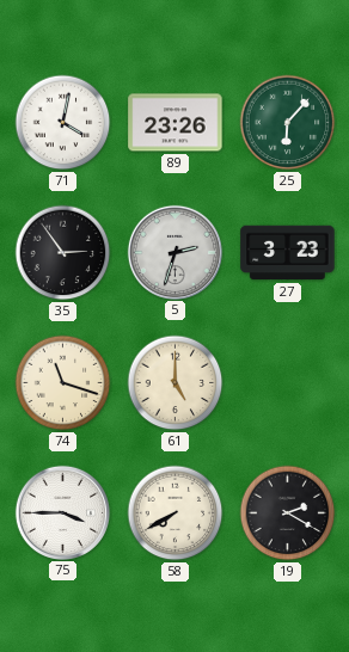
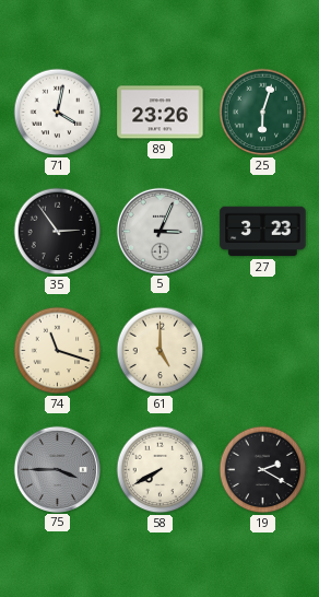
25: 6:07 -> 6:03 (263, 113)
5: 2:33 -> 3:04 (159, 231)
75 dial: white -> grey (57, 469)
